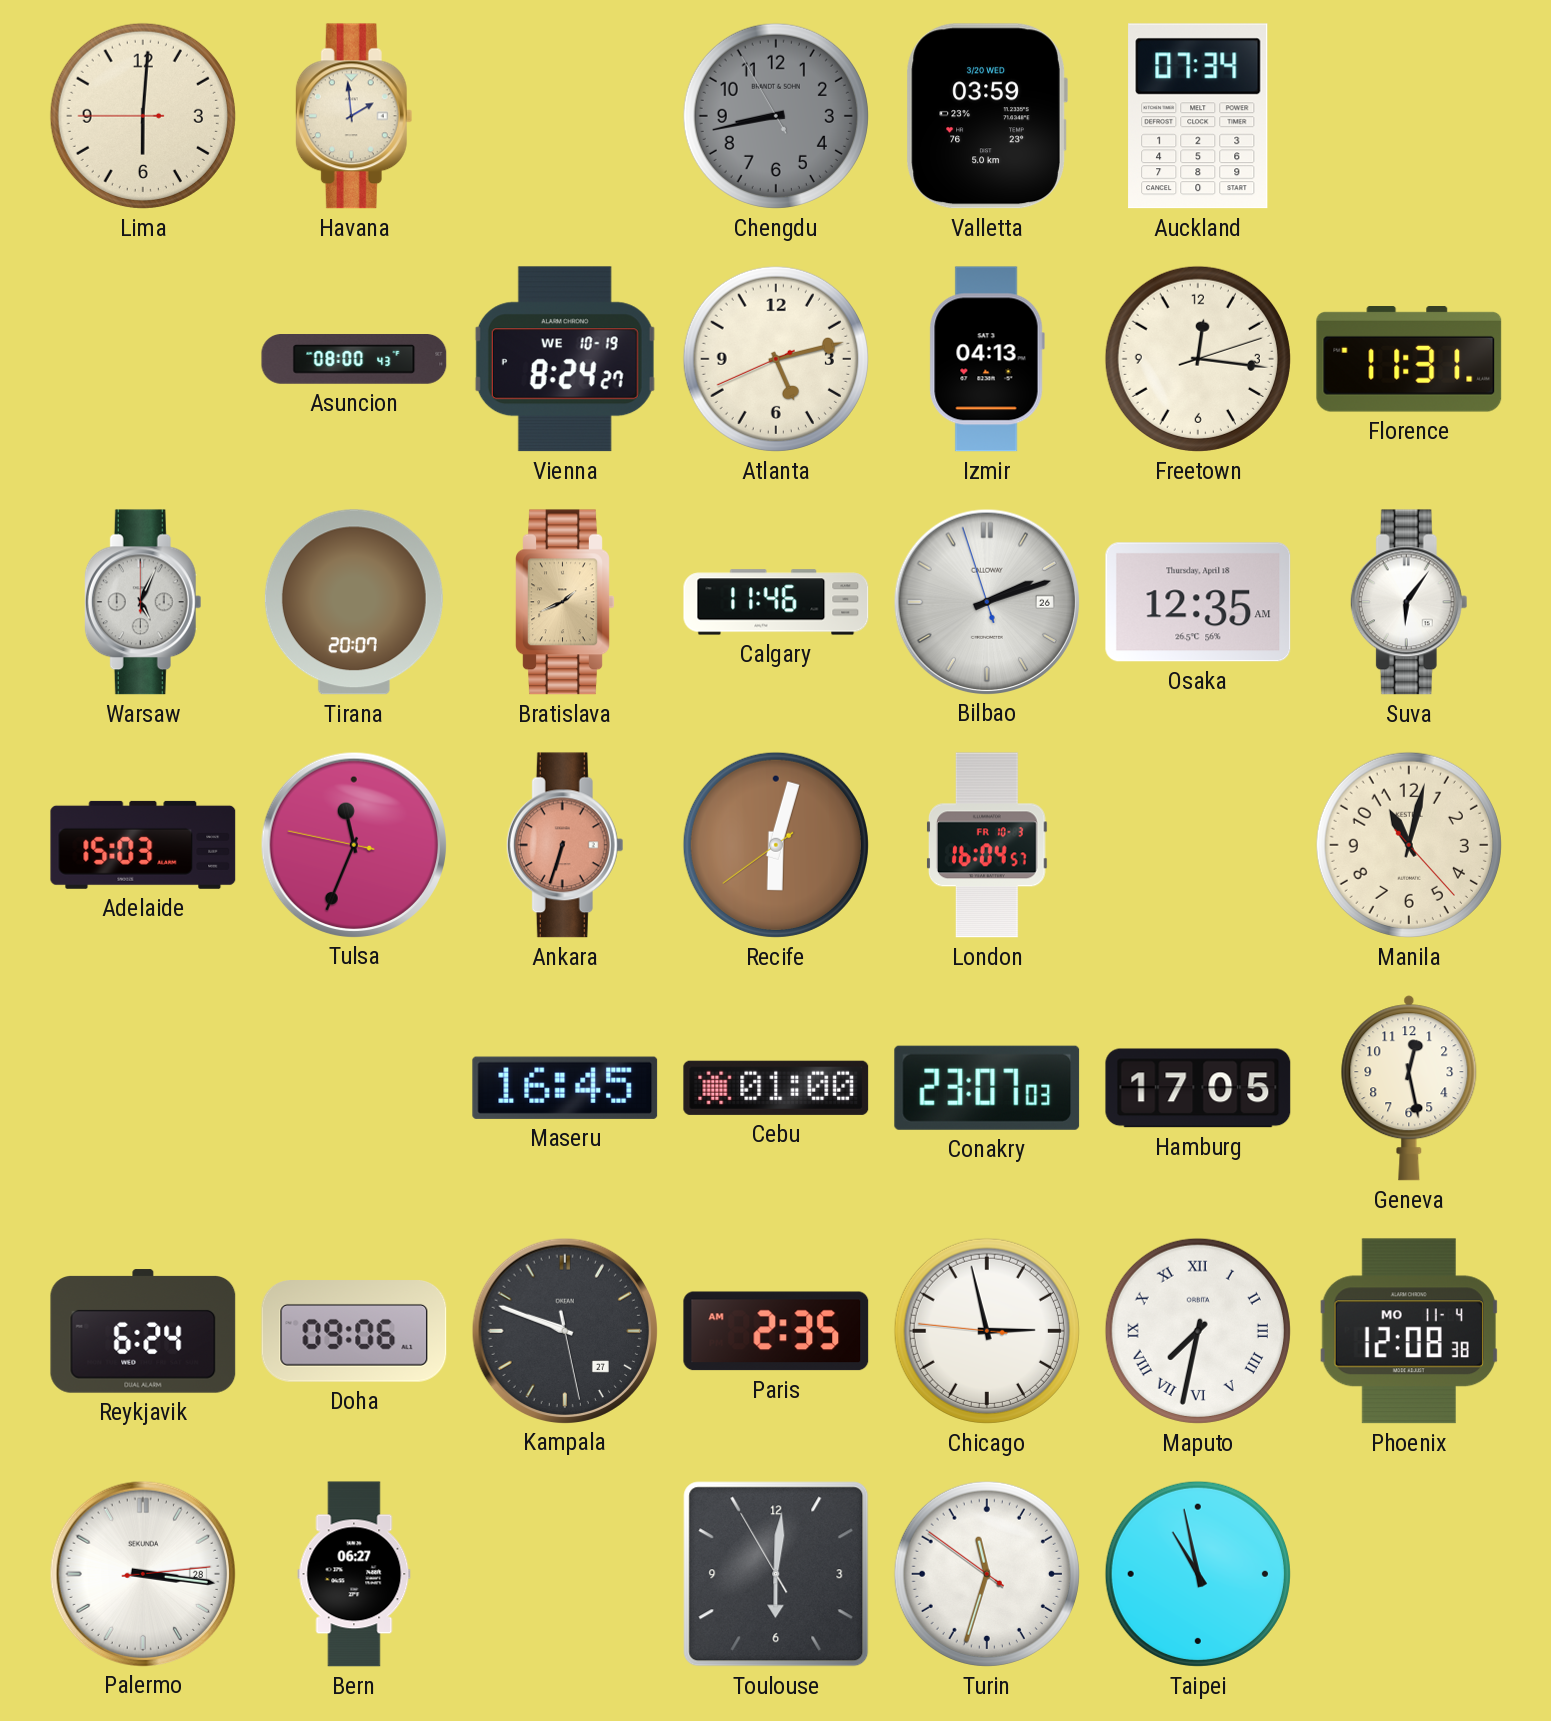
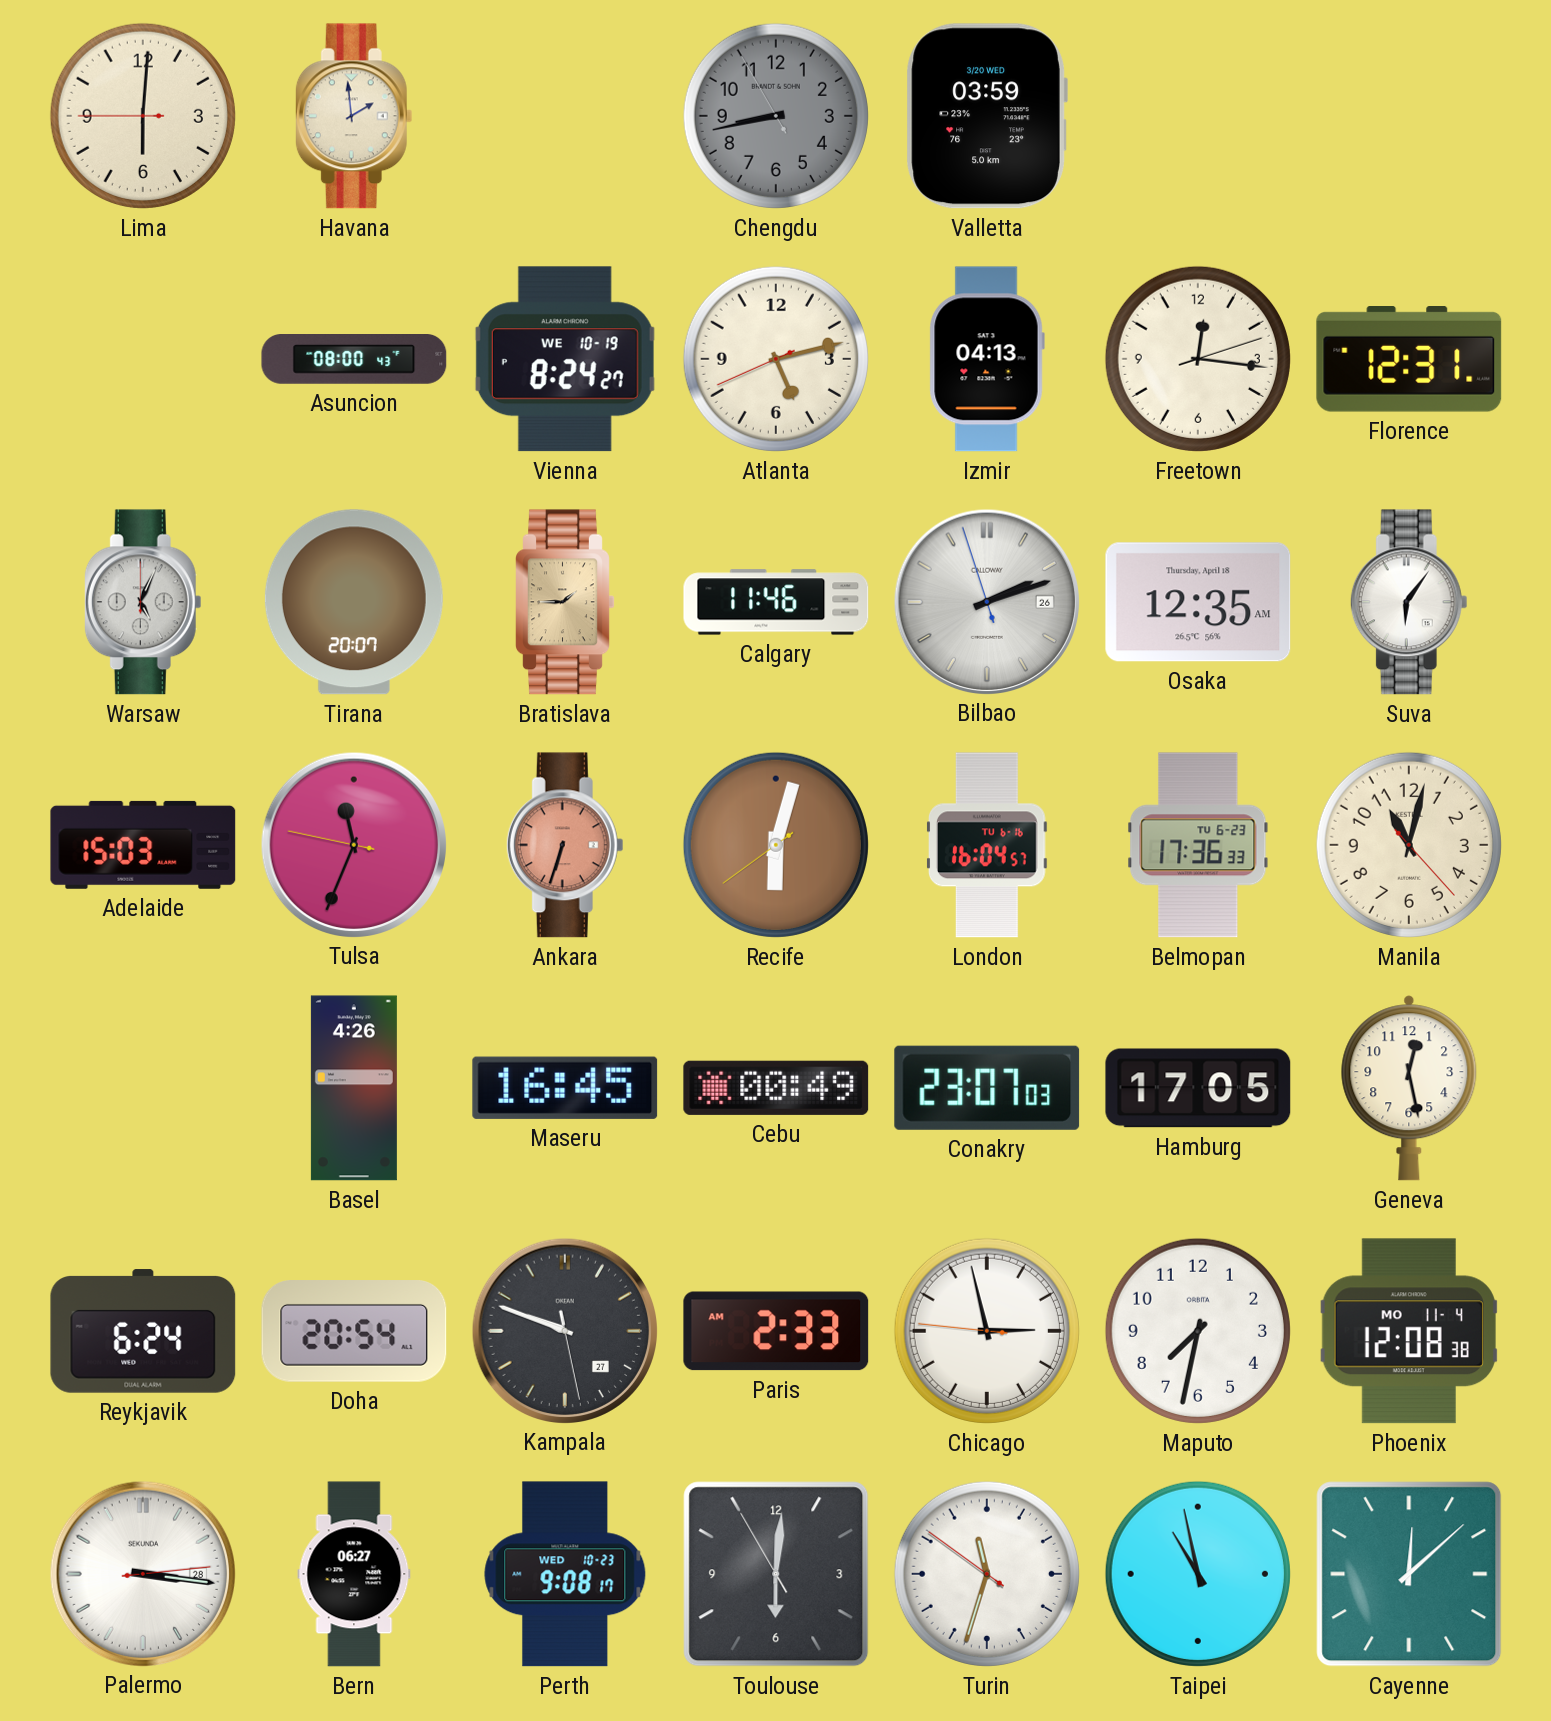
Auckland: 07:34 -> none (1198, 116)
Florence: 11:31 -> 12:31 (1409, 359)
Bratislava: 1:41 -> 1:45 (565, 602)
London date: FR 10-3 -> TU 6-16 (987, 845)
Belmopan: none -> 17:36 (1198, 845)
Basel: none -> 4:26 (354, 1088)
Cebu: 01:00 -> 00:49 (776, 1088)
Doha: 09:06 -> 20:54 (354, 1331)
Paris: 2:35 -> 2:33 (776, 1331)
Maputo numerals: Roman -> Arabic (1198, 1331)
Perth: none -> 9:08 (565, 1574)
Cayenne: none -> 12:08 (1409, 1574)
